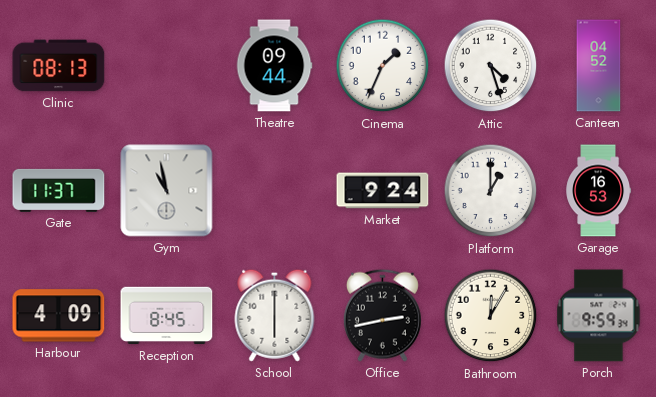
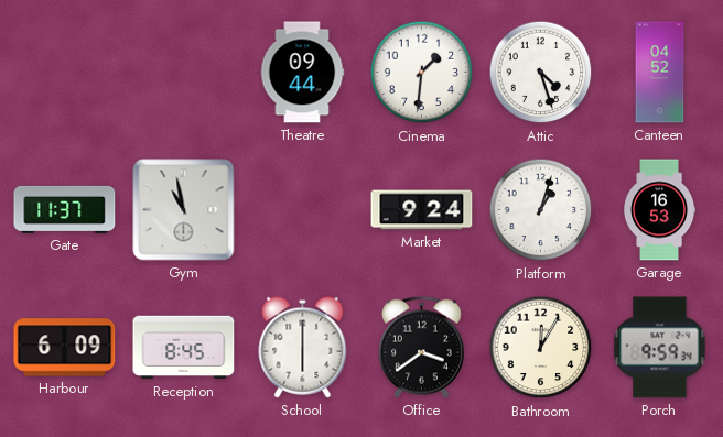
Clinic: 08:13 -> none (59, 66)
Cinema: 1:34 -> 1:31 (422, 73)
Platform: 1:00 -> 1:03 (541, 210)
Harbour: 4:09 -> 6:09 (65, 348)
Office: 2:43 -> 3:39 (421, 347)
